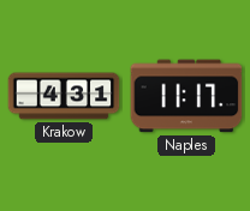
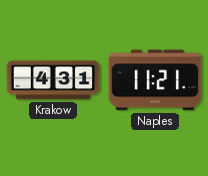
Naples: 11:17 -> 11:21 (155, 80)
